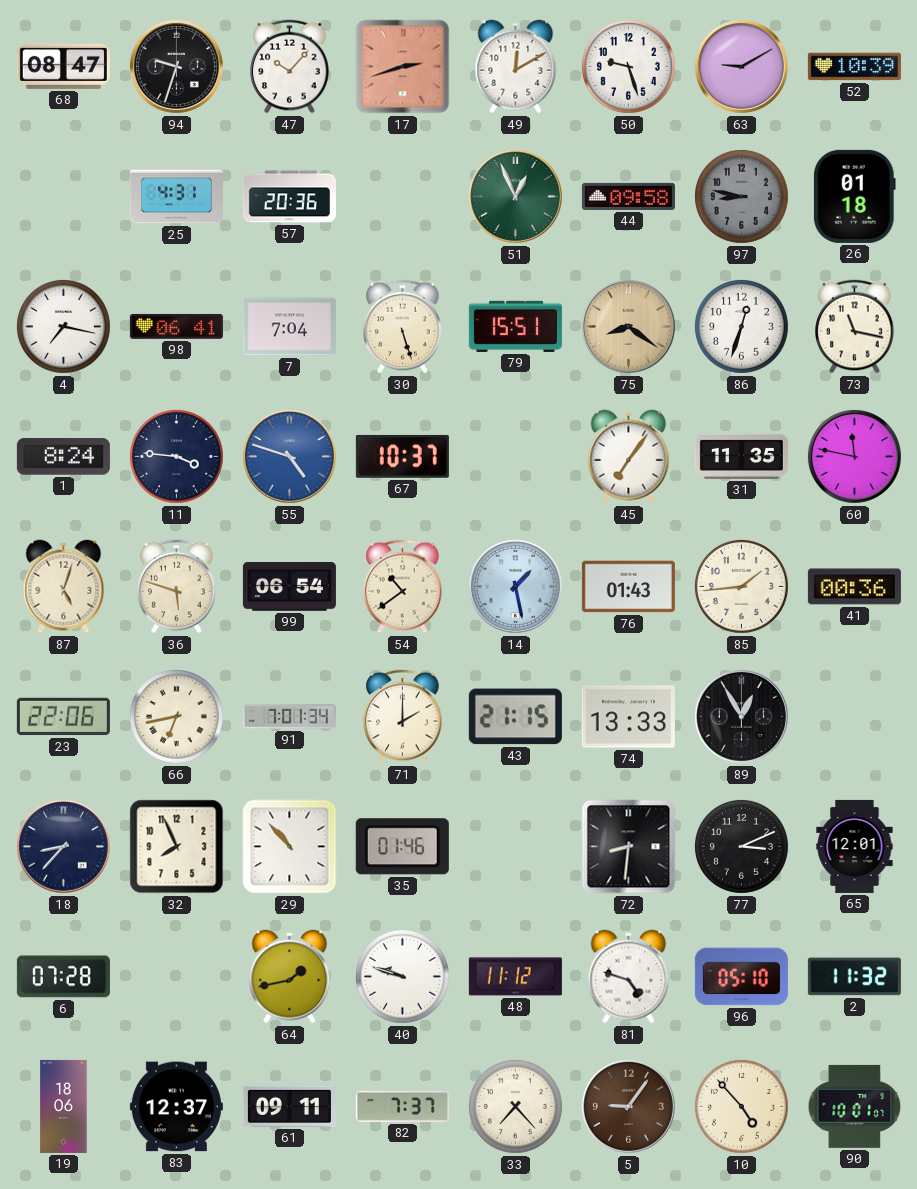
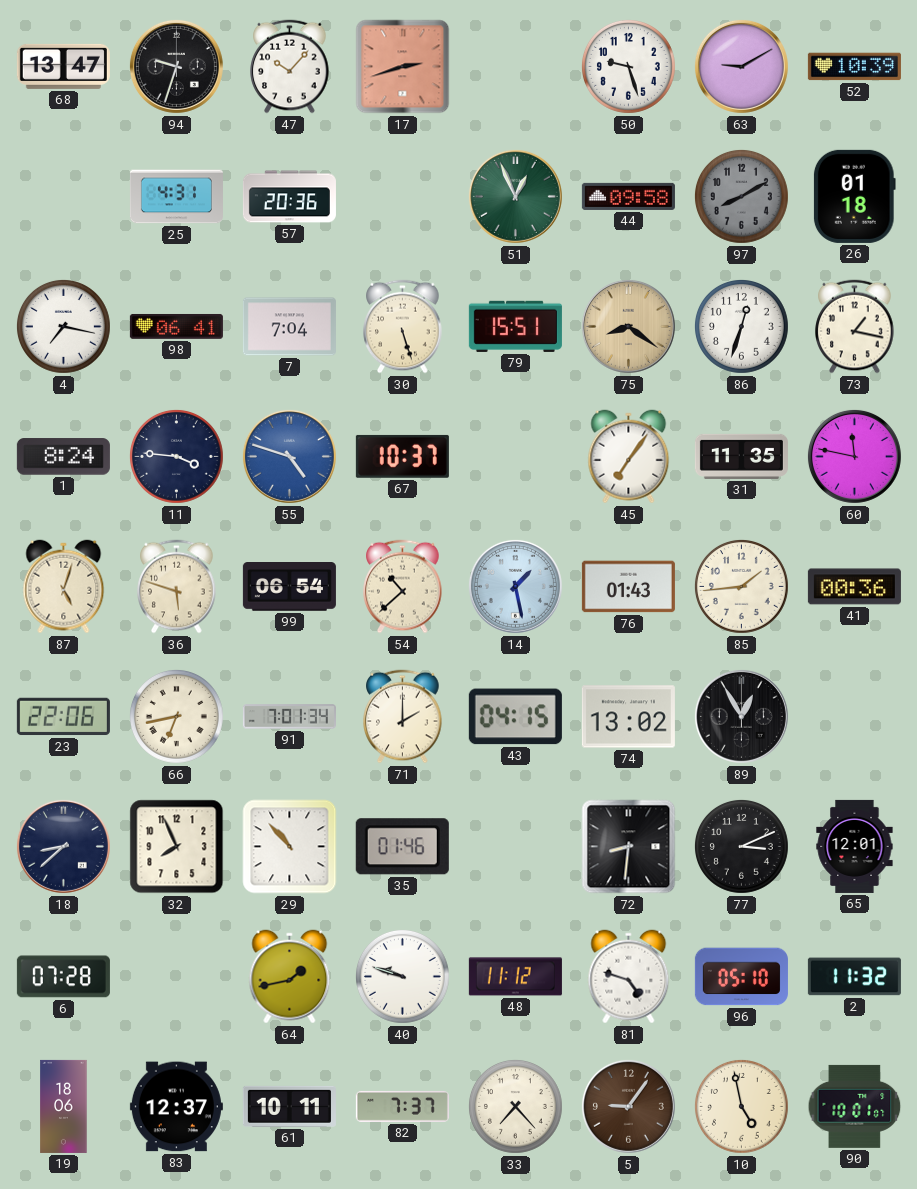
68: 08:47 -> 13:47 (63, 66)
49: 12:10 -> none (516, 67)
97: 8:47 -> 8:10 (741, 196)
73: 11:17 -> 1:17 (855, 327)
54: 10:39 -> 10:38 (403, 587)
43: 21:15 -> 04:15 (515, 717)
74: 13:33 -> 13:02 (628, 717)
18: 8:37 -> 8:38 (63, 846)
61: 09:11 -> 10:11 (289, 1106)
10: 4:53 -> 4:58 (741, 1106)
